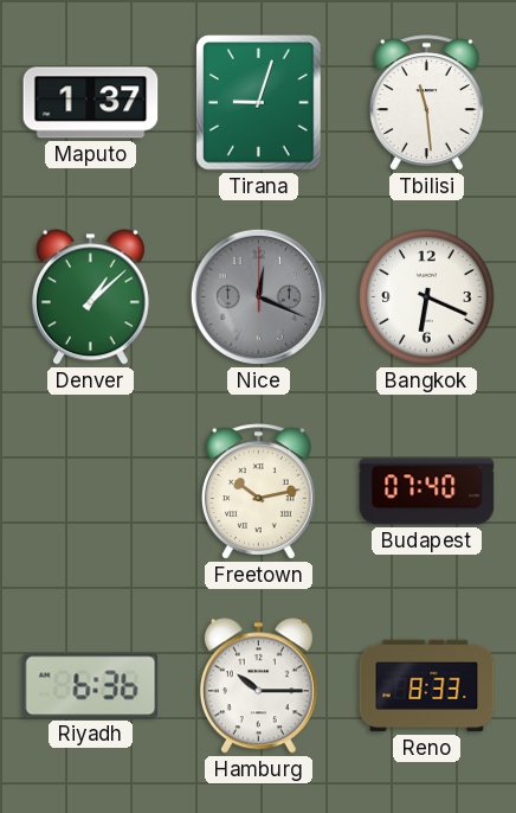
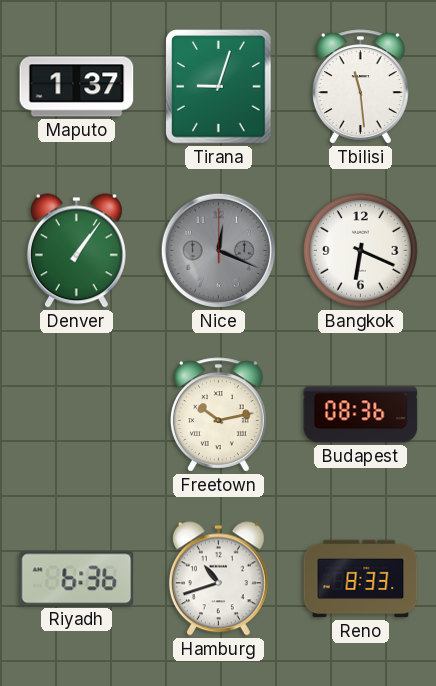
Denver: 1:08 -> 1:06 (76, 251)
Budapest: 07:40 -> 08:36 (361, 415)
Hamburg: 10:15 -> 10:42 (218, 579)
